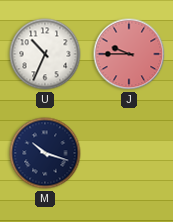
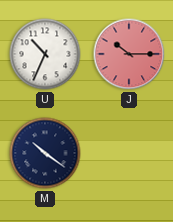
J: 9:45 -> 10:15 (129, 54)
M: 10:18 -> 10:21 (45, 153)
